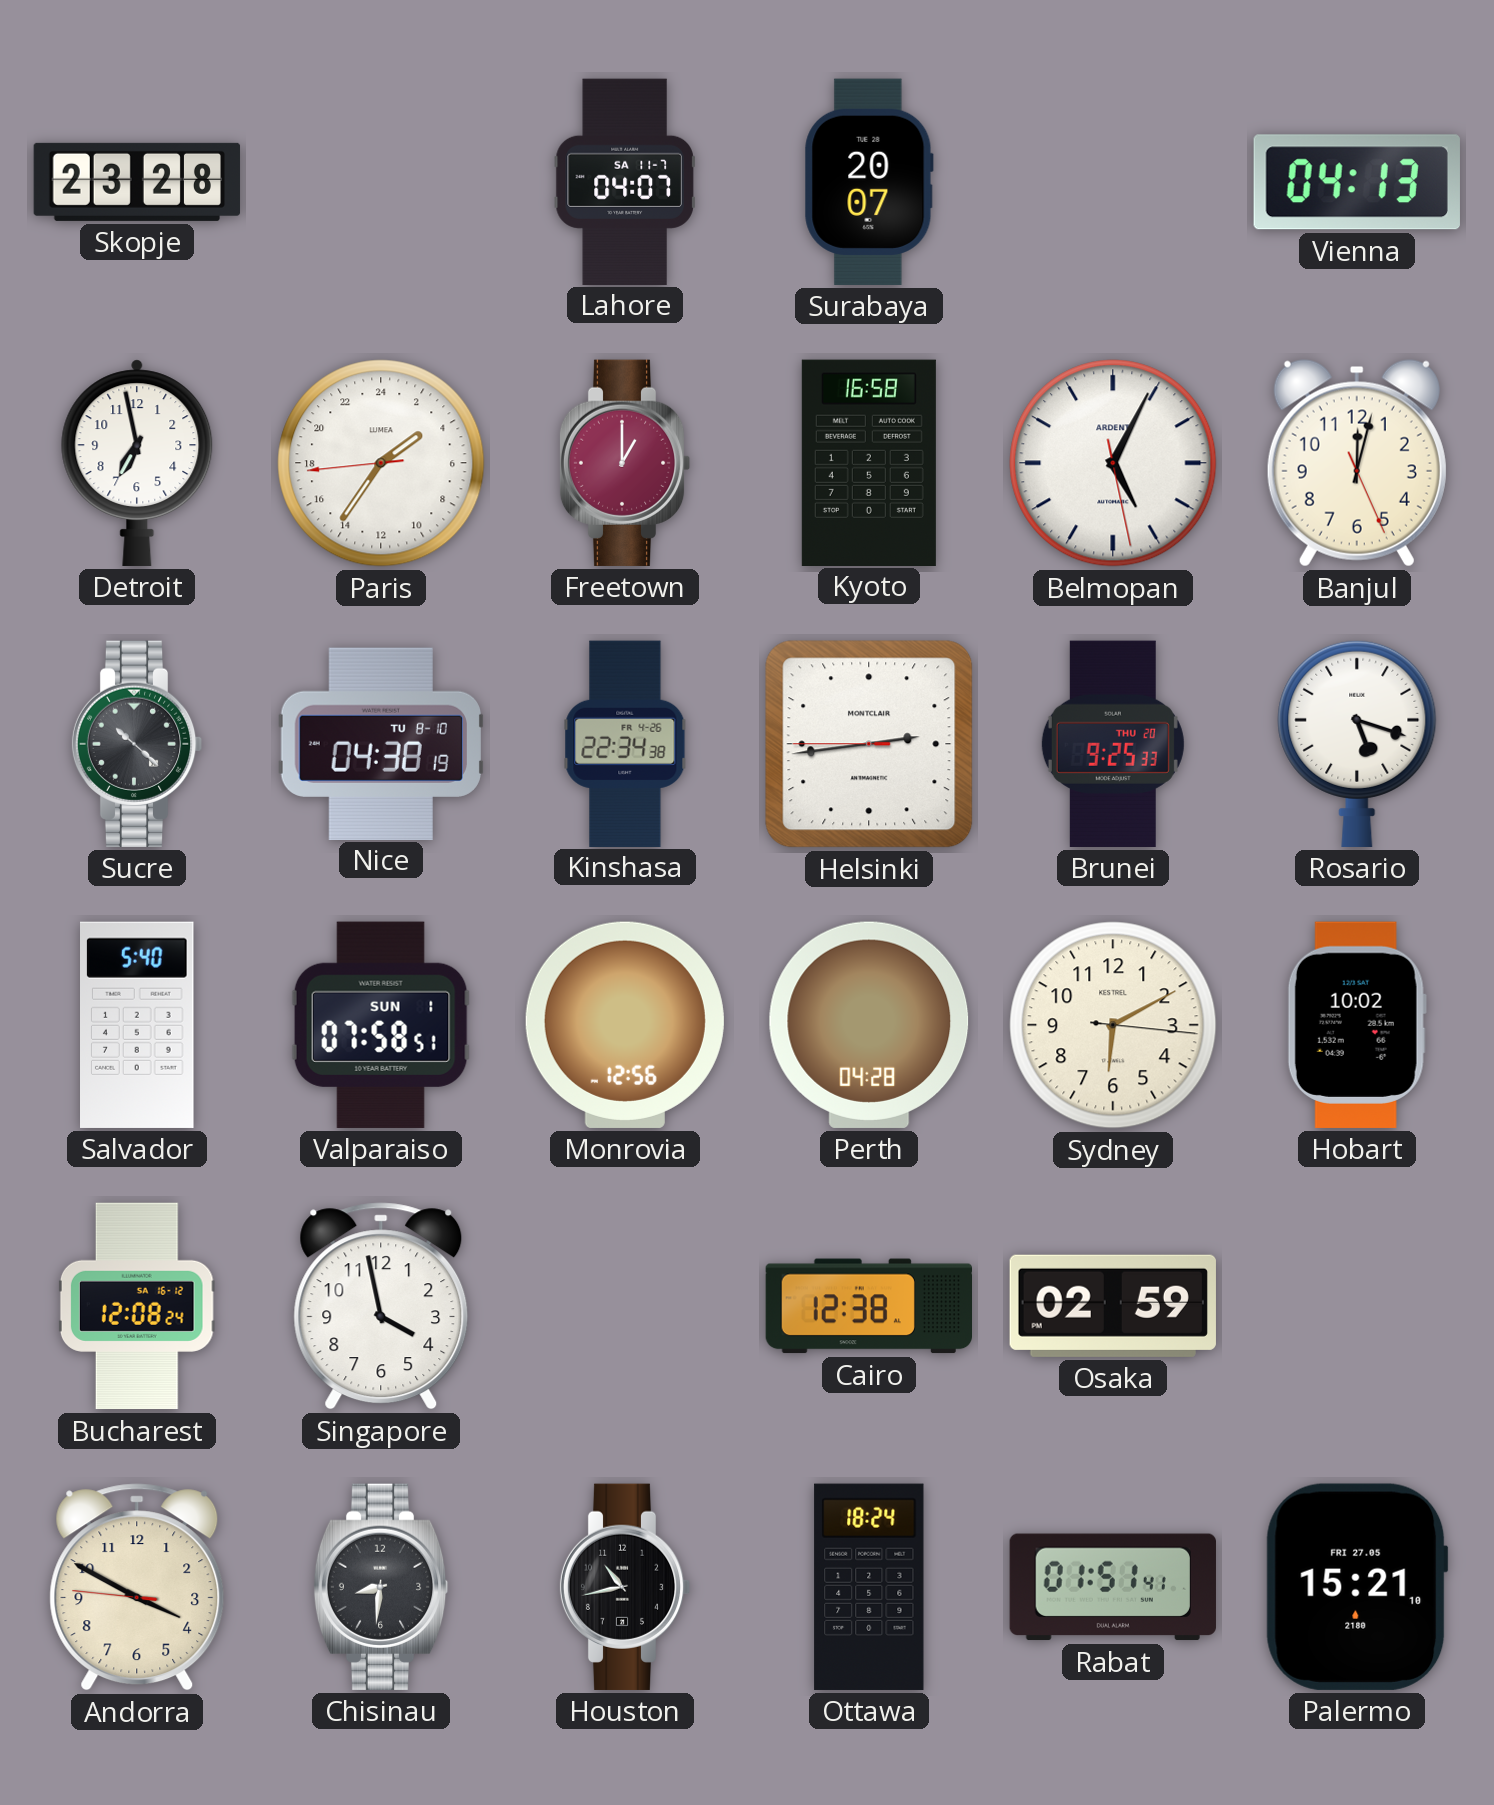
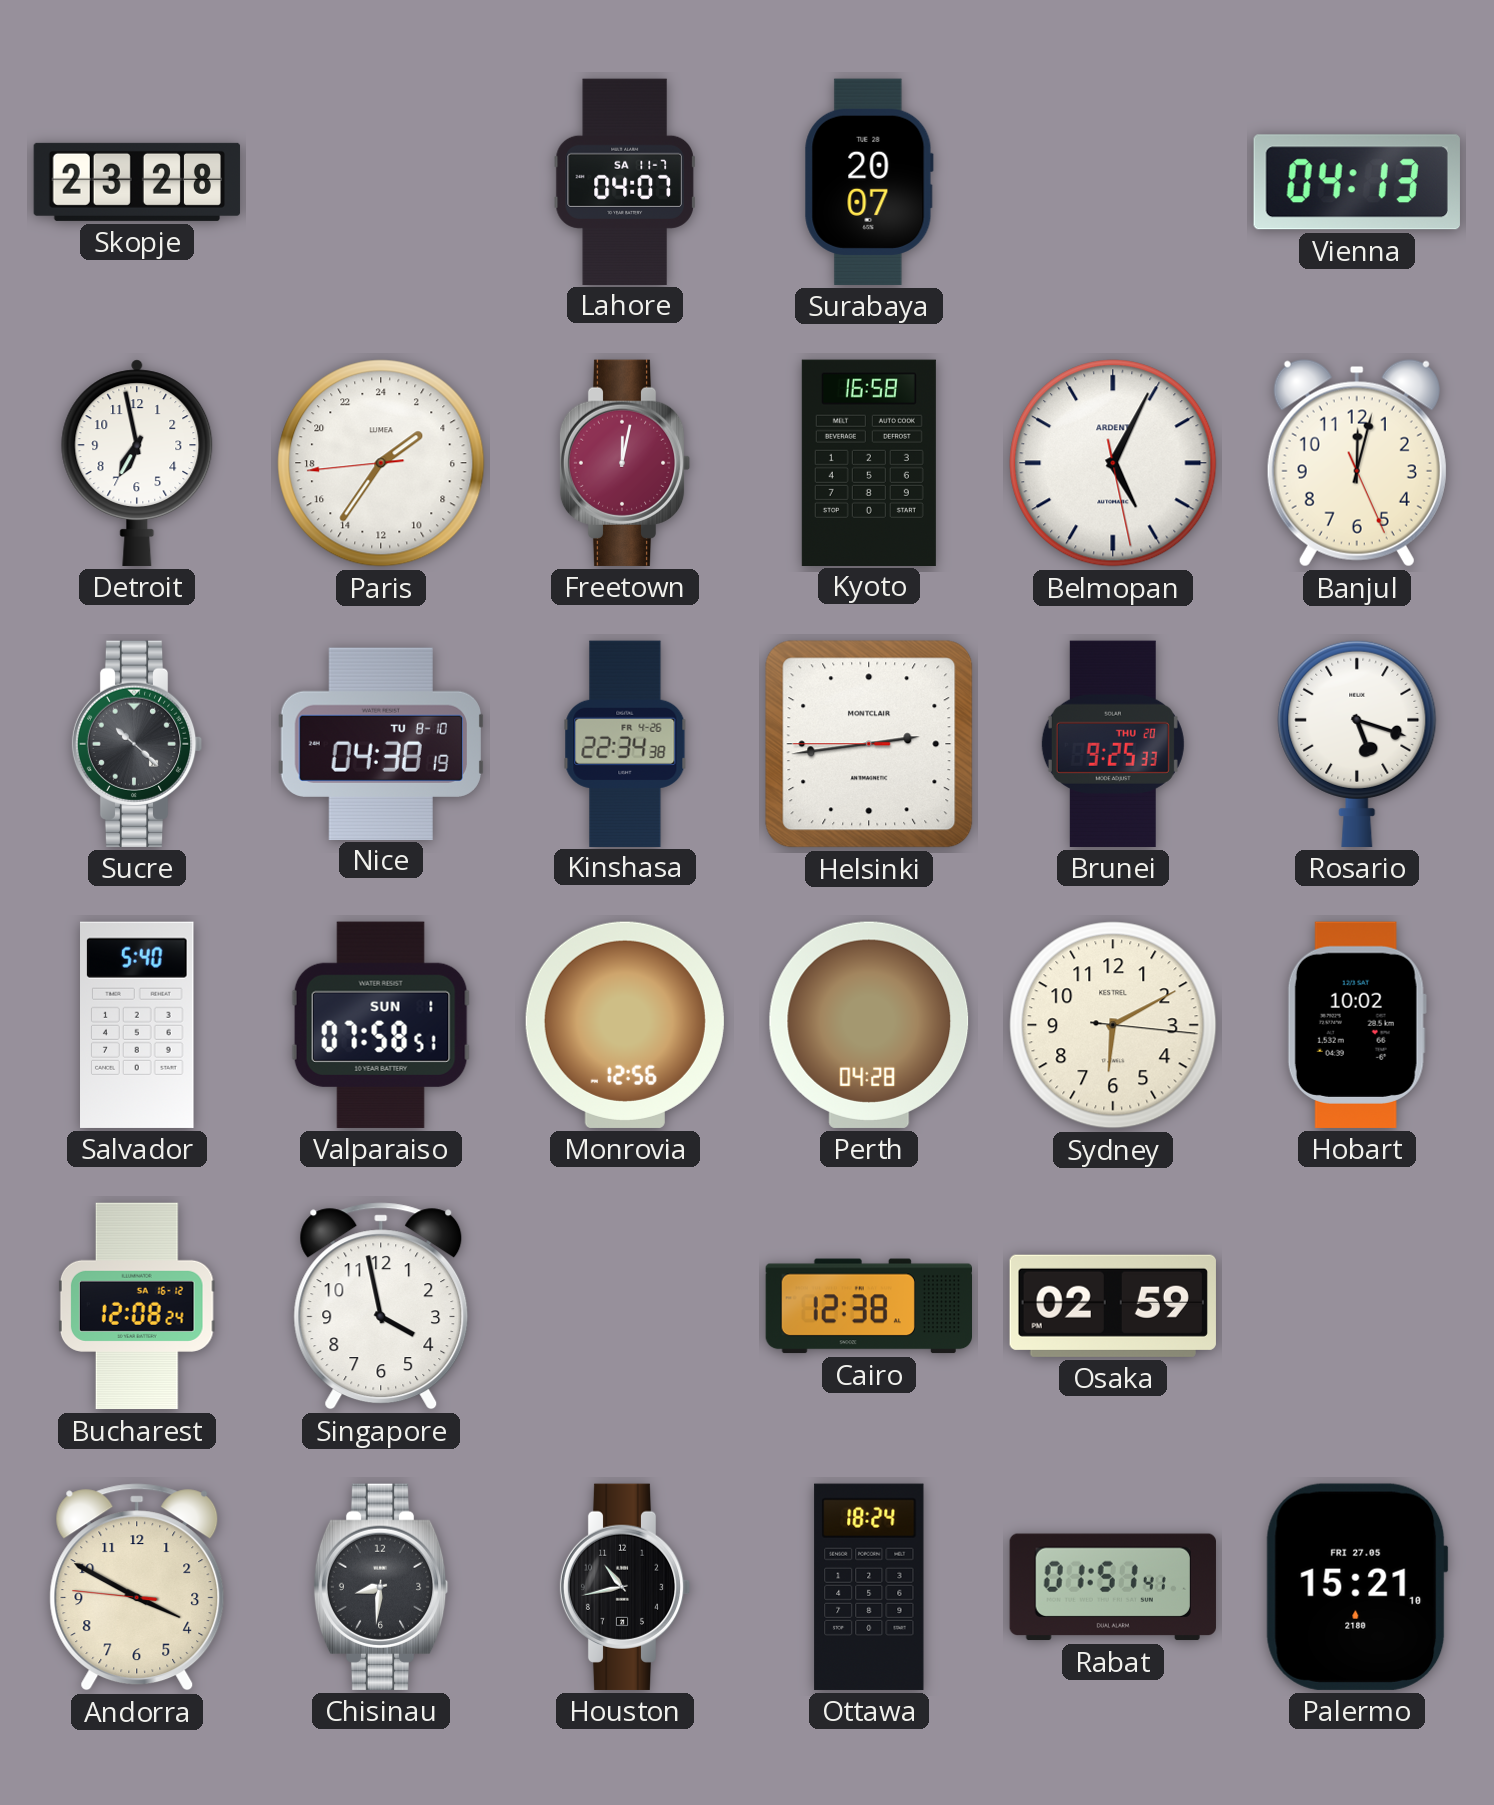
Freetown: 1:00 -> 12:02 (625, 463)
